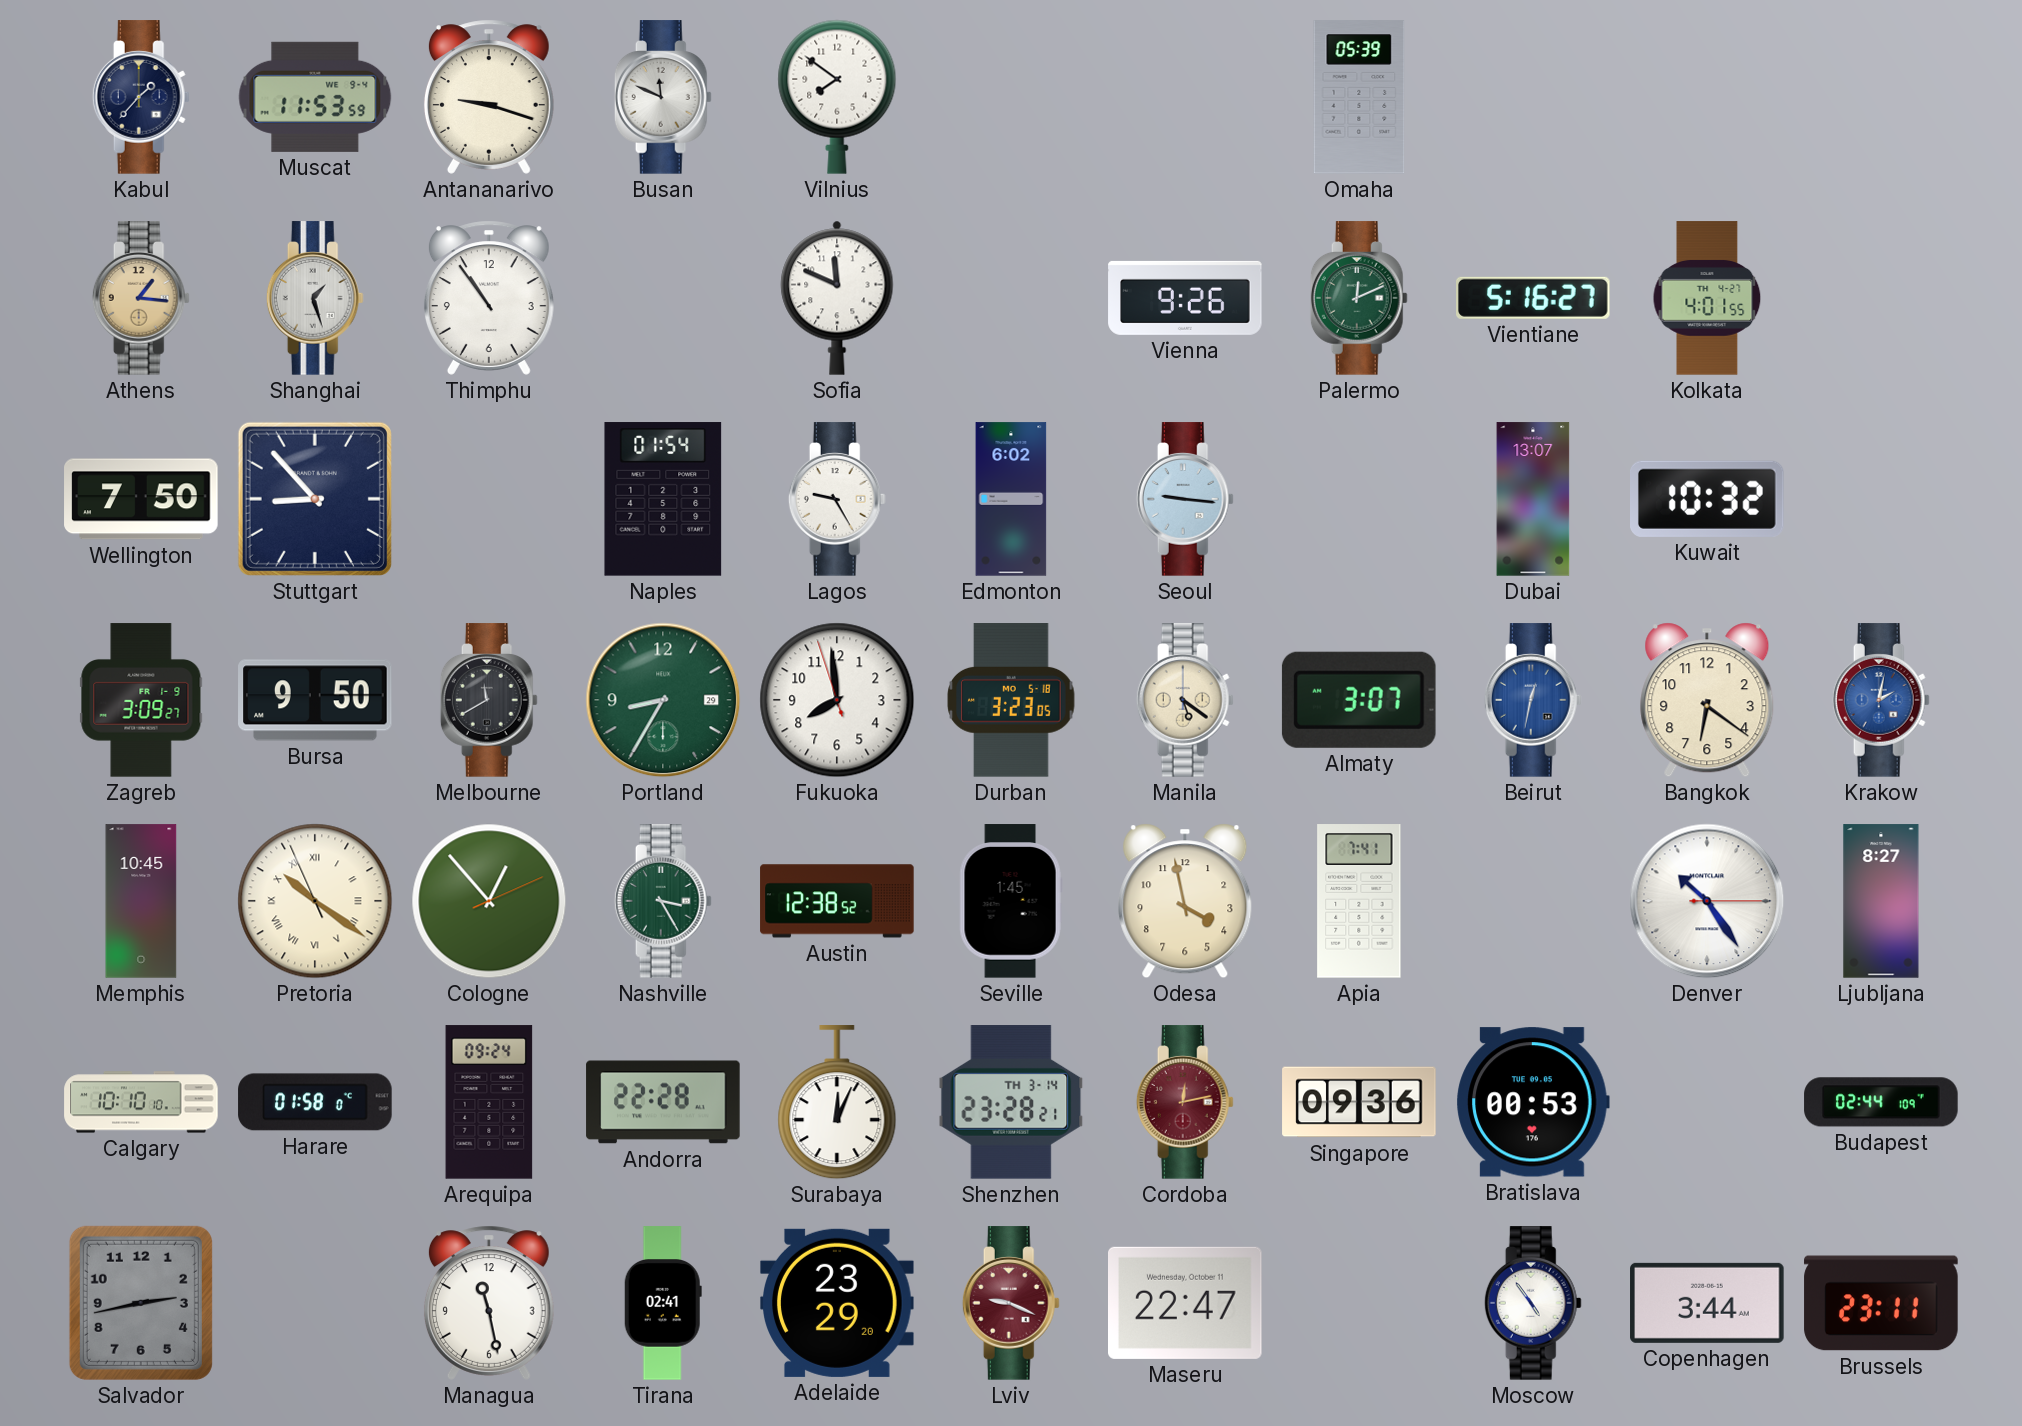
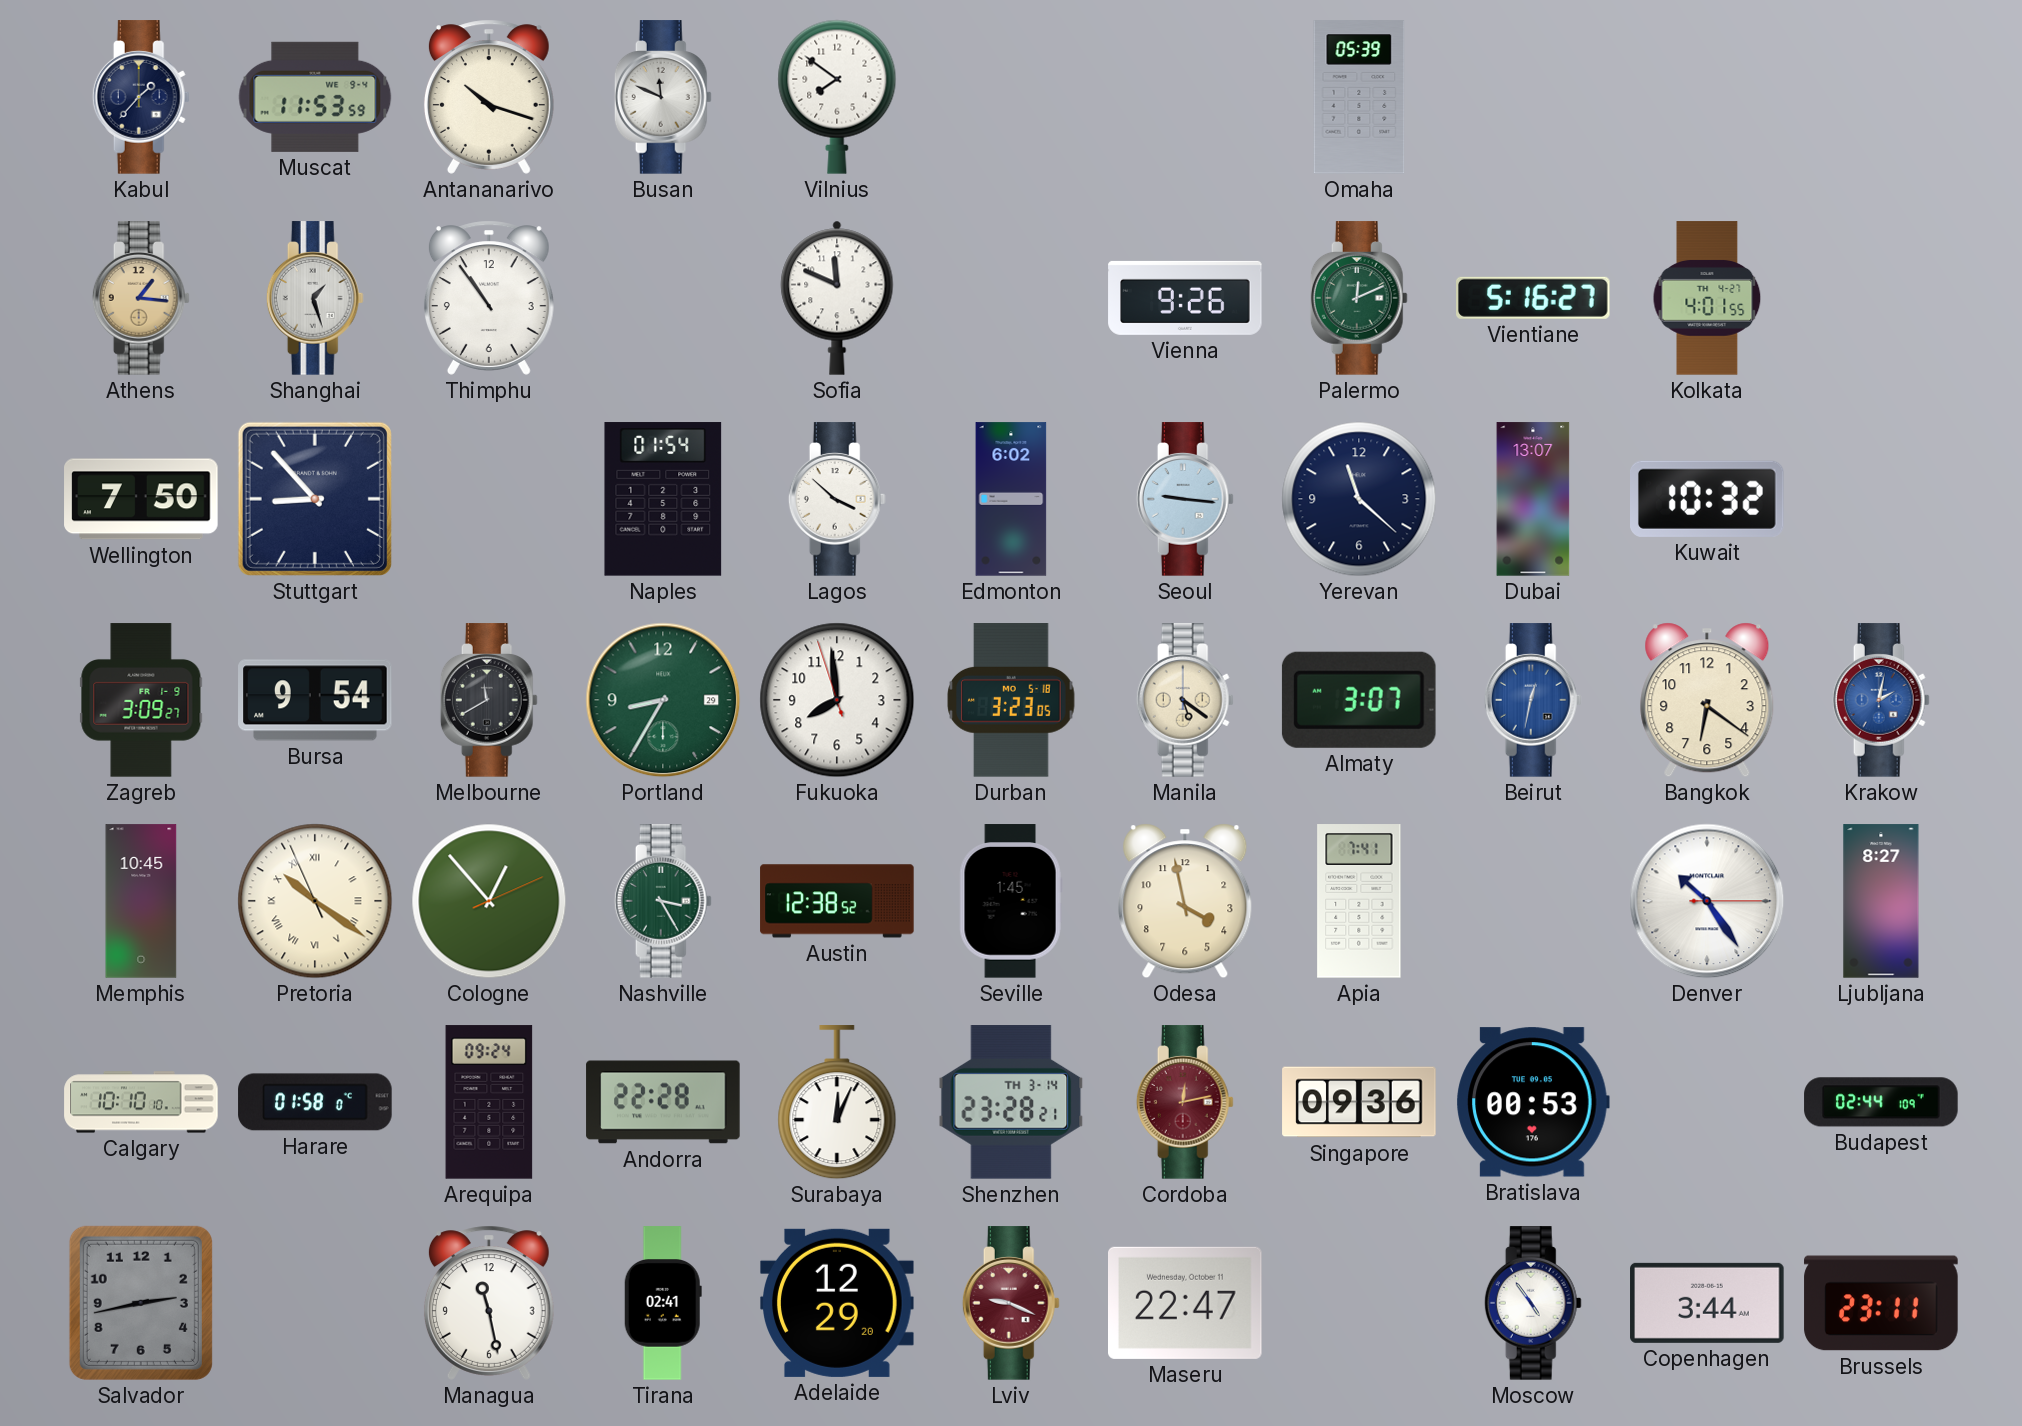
Antananarivo: 9:18 -> 10:18 (489, 97)
Lagos: 9:25 -> 3:52 (837, 499)
Yerevan: none -> 11:22 (1359, 499)
Bursa: 9:50 -> 9:54 (315, 700)
Adelaide: 23:29 -> 12:29 (837, 1303)
